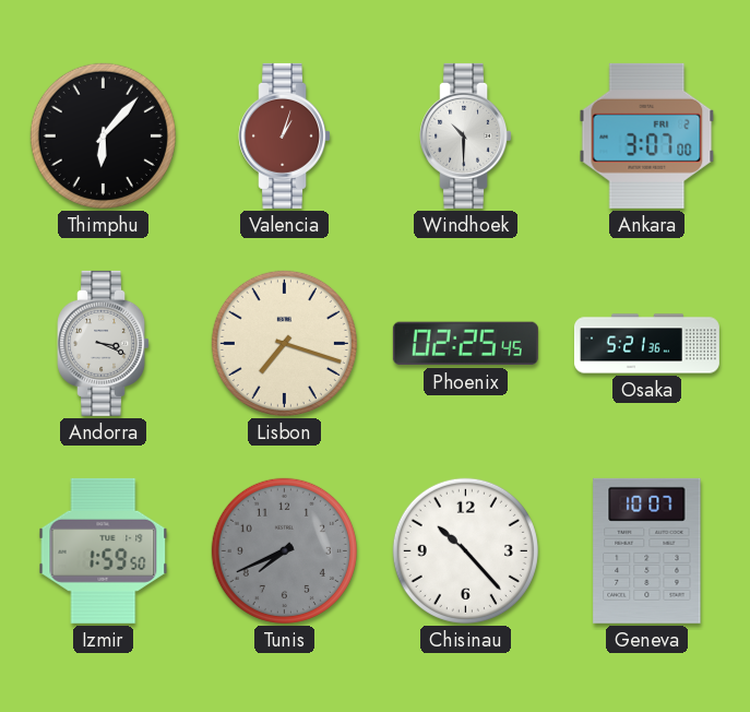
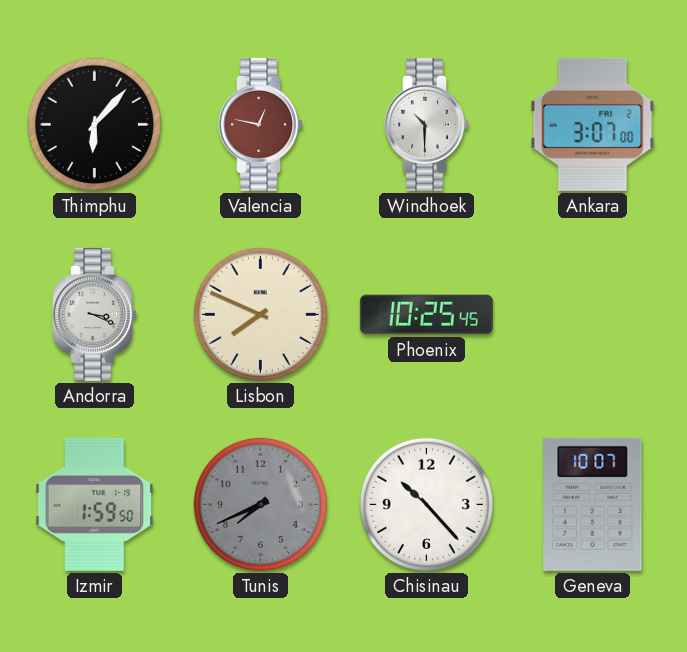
Valencia: 1:03 -> 12:47 (261, 124)
Lisbon: 7:18 -> 7:49 (260, 314)
Phoenix: 02:25 -> 10:25 (426, 315)
Osaka: 5:21 -> none (646, 344)
